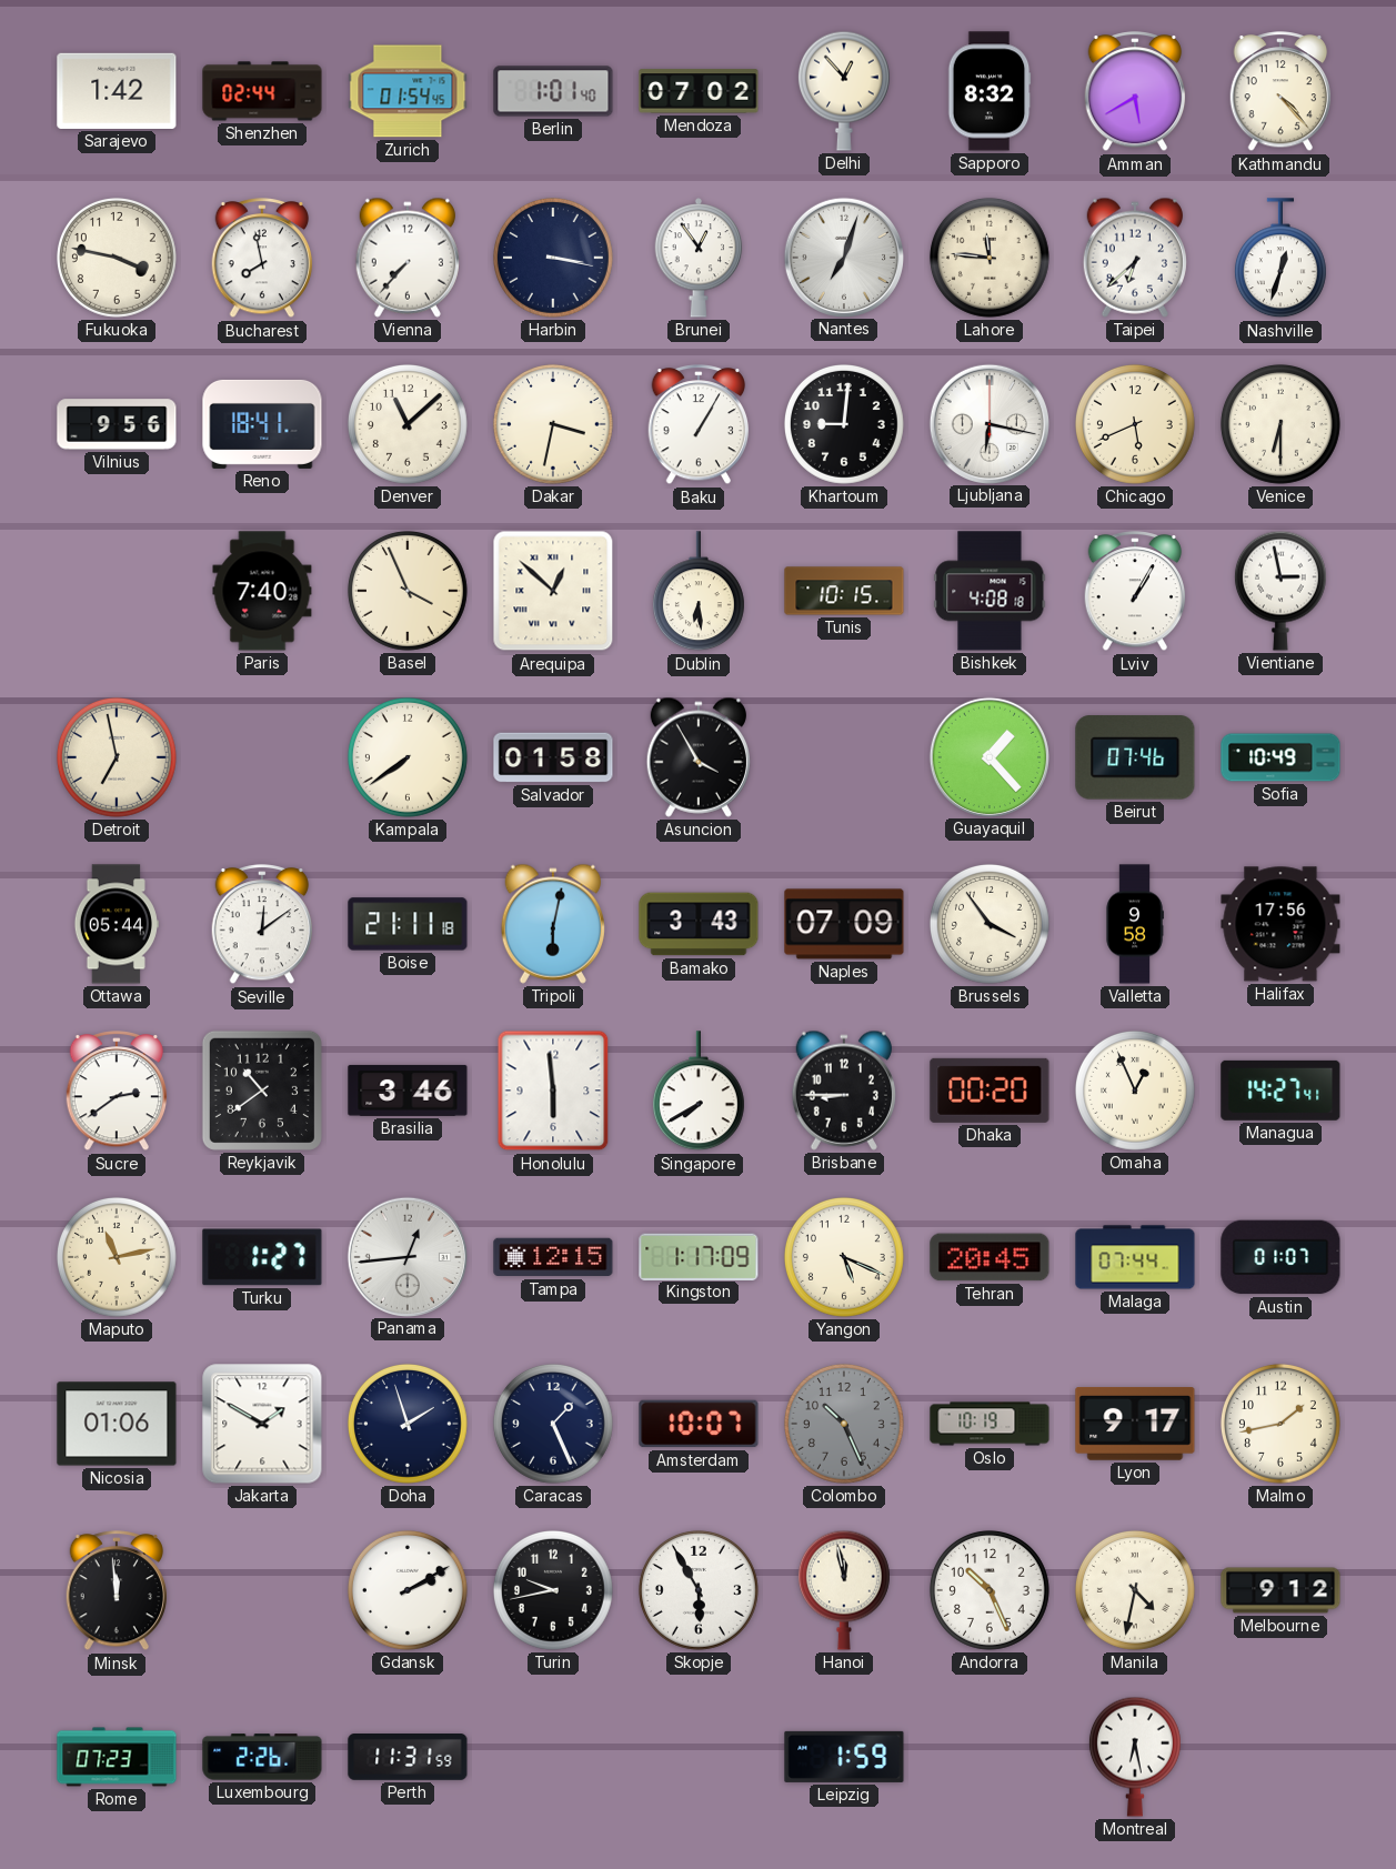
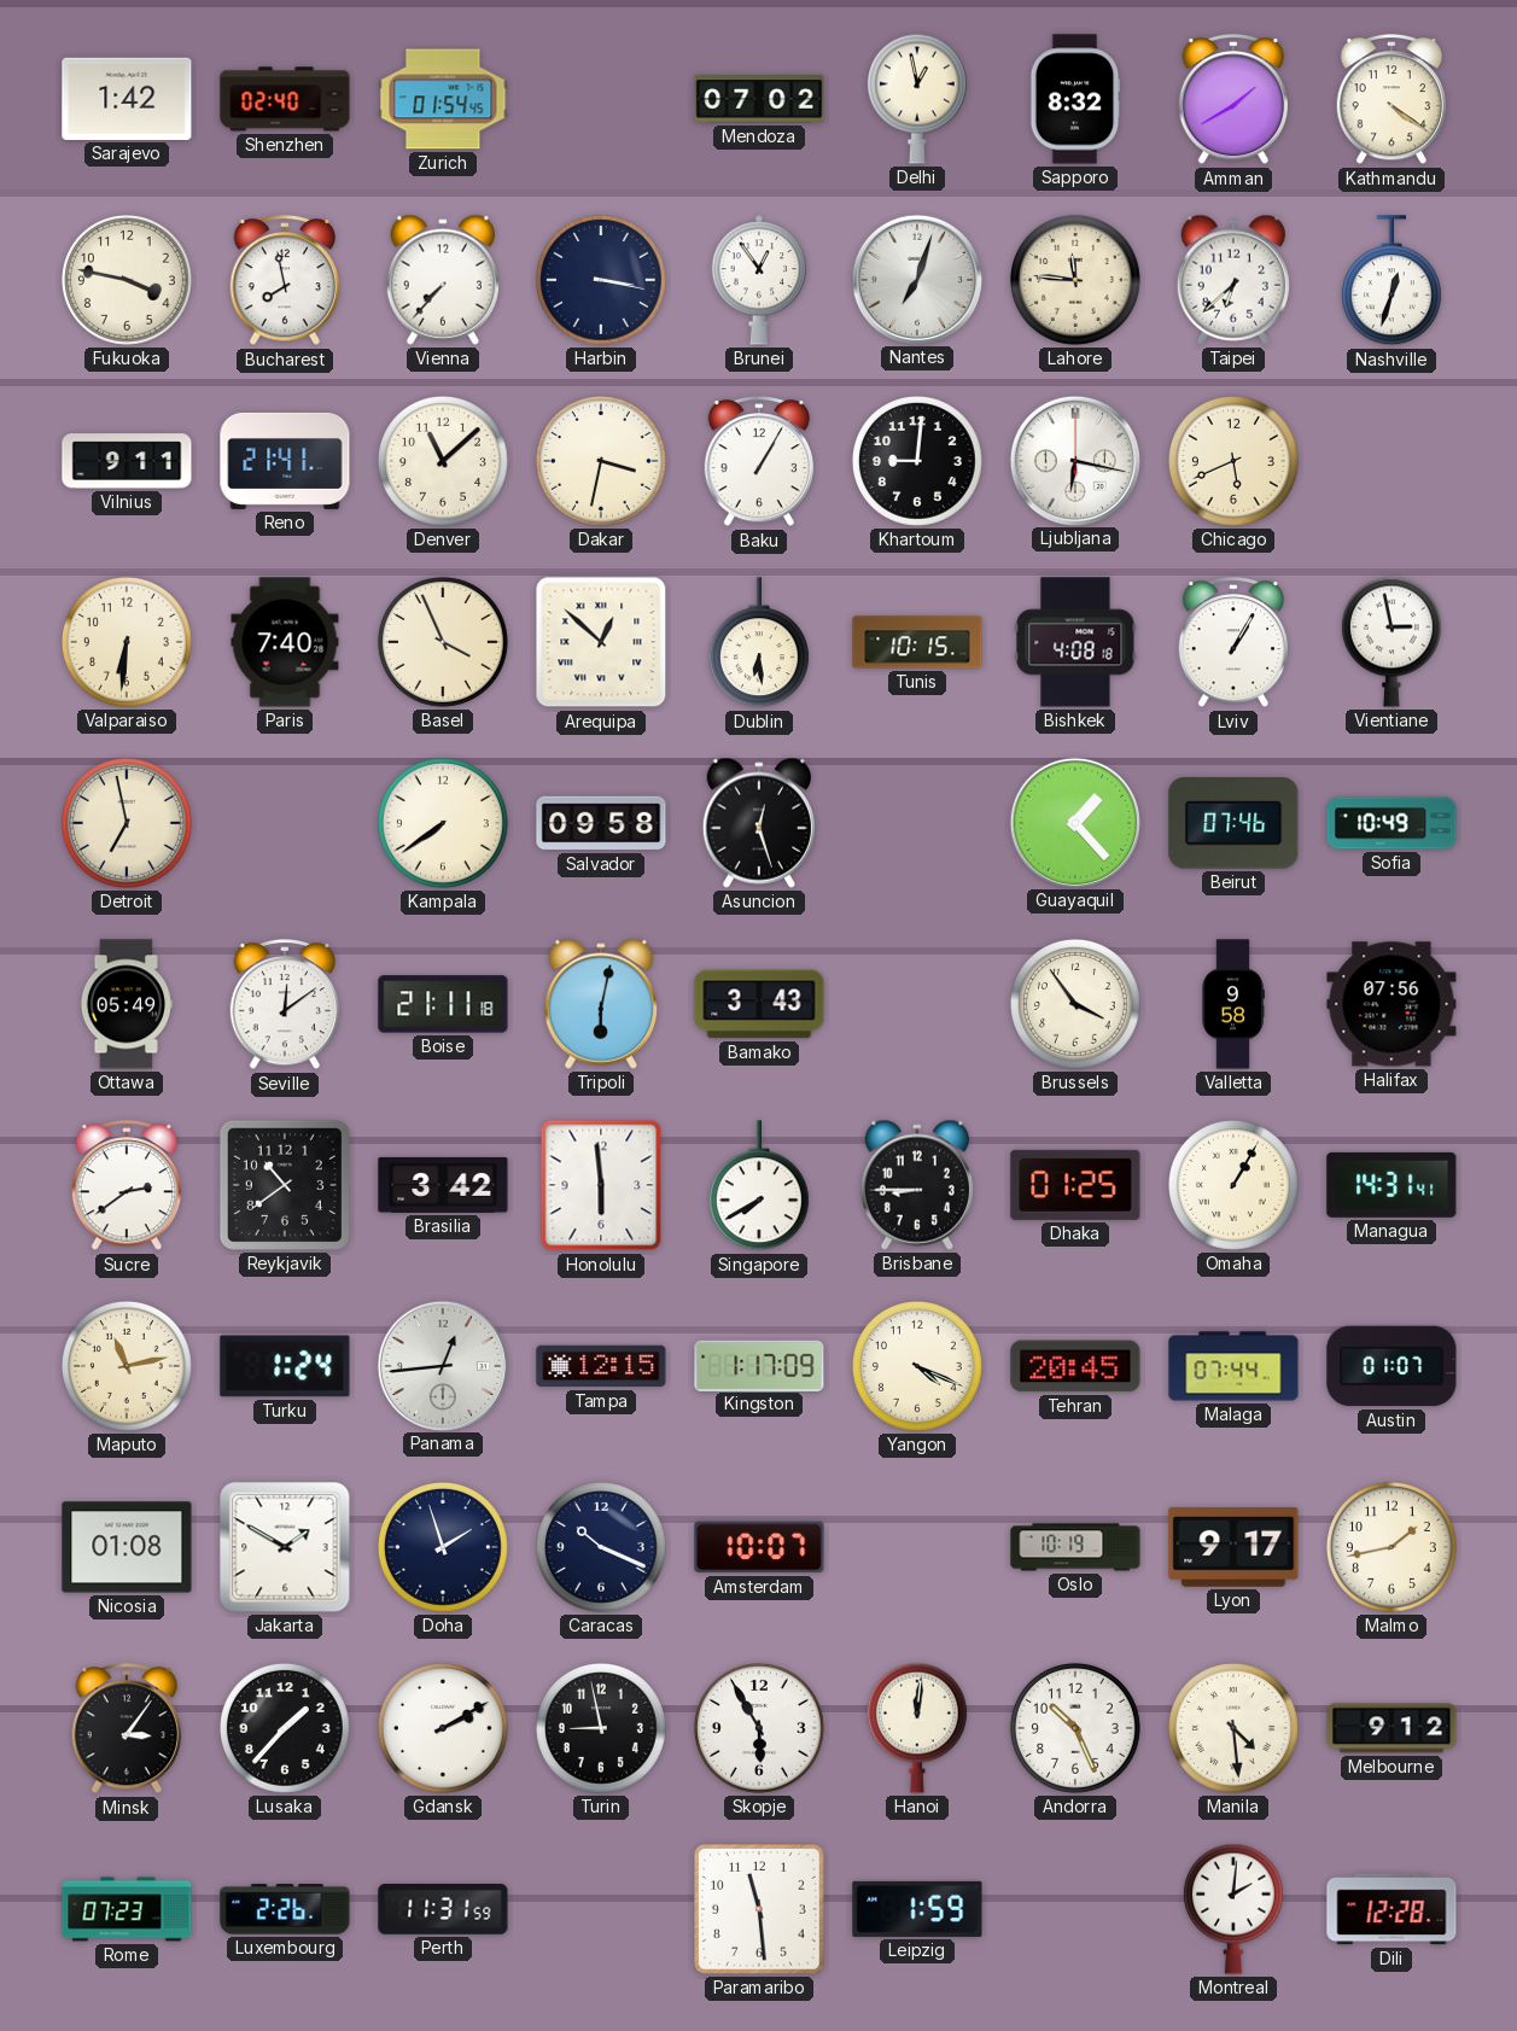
Shenzhen: 02:44 -> 02:40 (285, 99)
Berlin: 1:01 -> none (553, 91)
Delhi: 12:53 -> 12:58 (917, 99)
Amman: 5:40 -> 1:40 (1233, 100)
Kathmandu: 4:23 -> 4:21 (1391, 100)
Vilnius: 9:56 -> 9:11 (127, 461)
Reno: 18:41 -> 21:41 (285, 461)
Venice: 6:30 -> none (1280, 424)
Valparaiso: none -> 6:31 (127, 642)
Salvador: 01:58 -> 09:58 (601, 823)
Asuncion: 3:55 -> 12:27 (759, 823)
Ottawa: 05:44 -> 05:49 (126, 1004)
Naples: 07:09 -> none (844, 924)
Halifax: 17:56 -> 07:56 (1391, 1004)
Brasilia: 3:46 -> 3:42 (443, 1185)
Dhaka: 00:20 -> 01:25 (1075, 1185)
Omaha: 12:56 -> 1:05 (1233, 1185)
Managua: 14:27 -> 14:31 (1391, 1185)
Turku: 1:27 -> 1:24 (285, 1366)
Yangon: 5:19 -> 4:19 (917, 1366)
Nicosia: 01:06 -> 01:08 (127, 1547)
Caracas: 1:26 -> 10:19 (601, 1547)
Colombo: 10:26 -> none (844, 1424)
Minsk: 11:59 -> 3:06 (127, 1729)
Lusaka: none -> 1:37 (285, 1728)
Turin: 9:43 -> 8:58 (601, 1728)
Hanoi: 11:58 -> 12:01 (917, 1728)
Manila: 4:32 -> 4:29 (1233, 1728)
Paramaribo: none -> 11:29 (760, 1910)
Montreal: 6:28 -> 2:01 (1233, 1909)
Dili: none -> 12:28 (1391, 1909)
